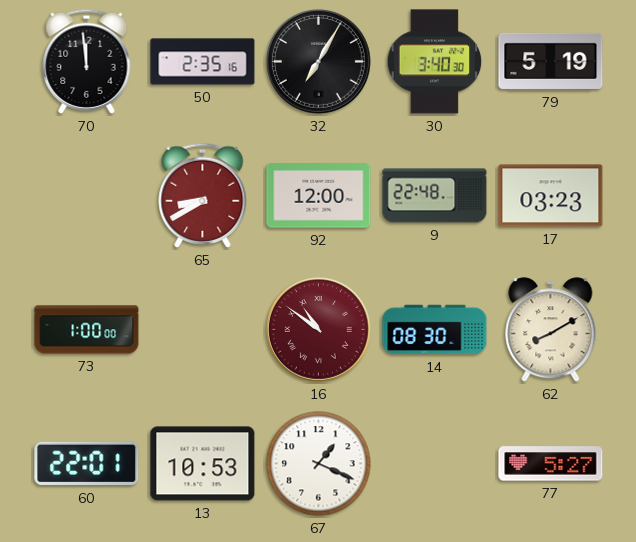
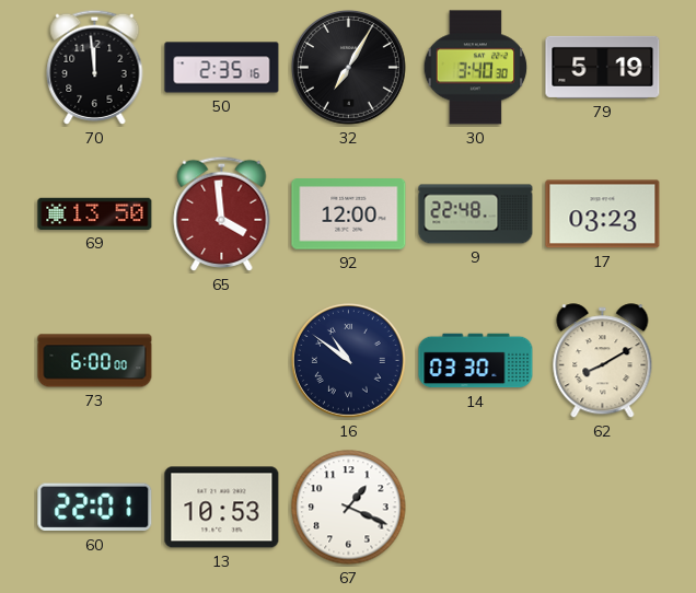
69: none -> 13:50 (95, 213)
65: 8:40 -> 3:59 (222, 213)
73: 1:00 -> 6:00 (95, 361)
16 dial: burgundy -> navy (348, 360)
14: 08:30 -> 03:30 (476, 361)
77: 5:27 -> none (551, 464)
